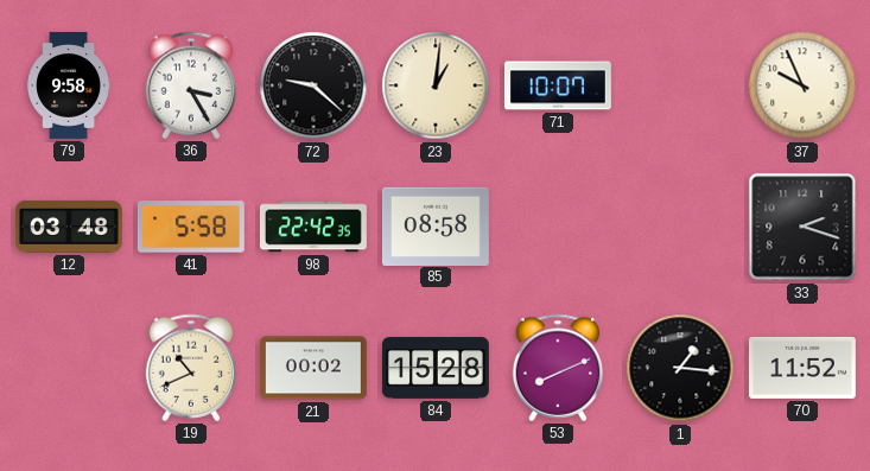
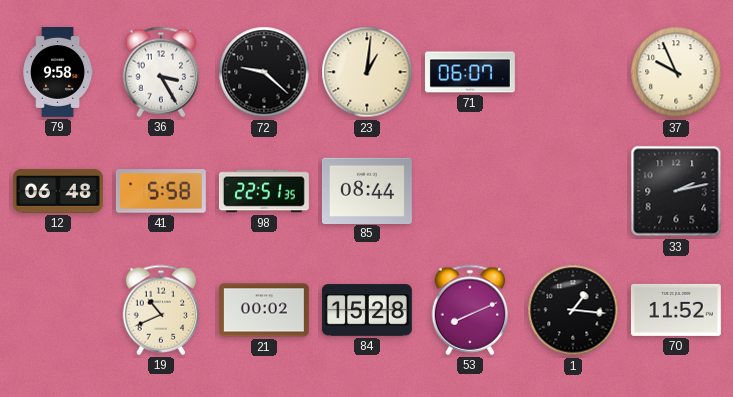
71: 10:07 -> 06:07 (470, 72)
12: 03:48 -> 06:48 (58, 191)
98: 22:42 -> 22:51 (264, 191)
85: 08:58 -> 08:44 (367, 190)
33: 2:18 -> 2:13 (676, 191)
